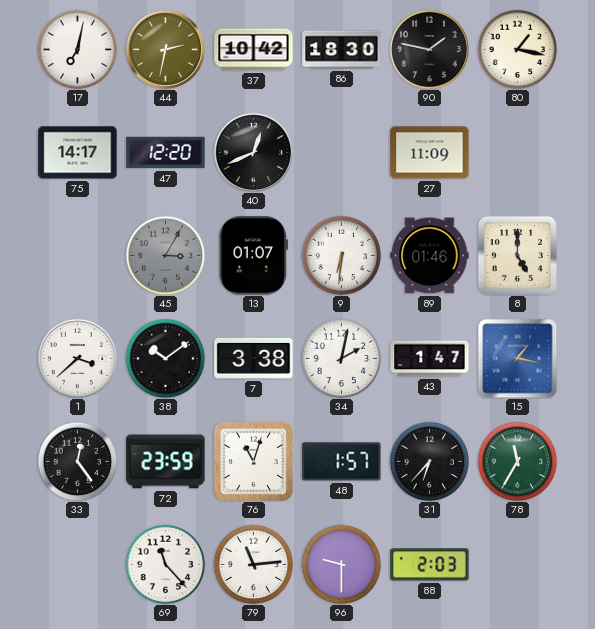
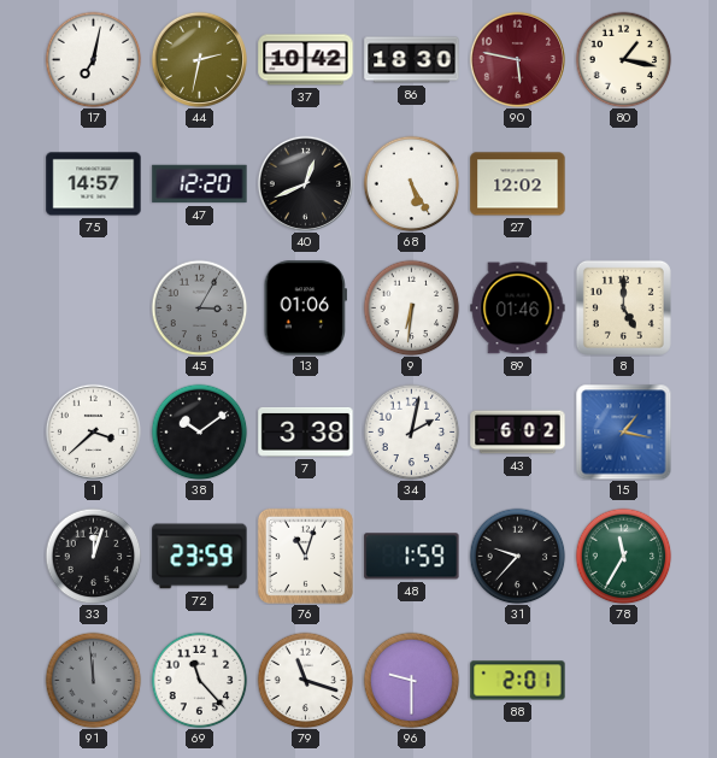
90: 1:47 -> 5:47 (517, 59)
90 dial: black -> burgundy (517, 59)
75: 14:17 -> 14:57 (94, 184)
68: none -> 5:25 (411, 183)
27: 11:09 -> 12:02 (518, 184)
13: 01:07 -> 01:06 (305, 309)
43: 1:47 -> 6:02 (518, 433)
33: 12:24 -> 12:03 (93, 556)
48: 1:57 -> 1:59 (412, 557)
31: 6:37 -> 9:37 (517, 556)
91: none -> 11:59 (93, 680)
79: 11:14 -> 11:18 (305, 680)
88: 2:03 -> 2:01 (518, 681)
